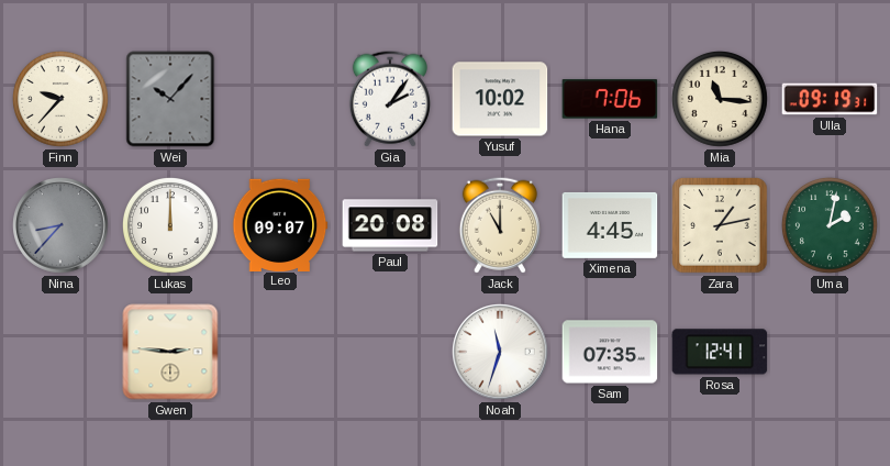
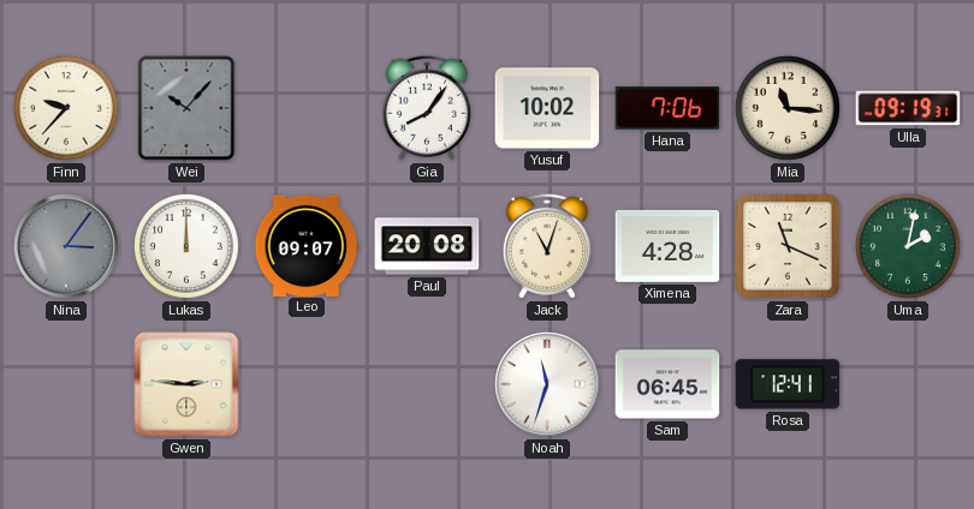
Gia: 2:06 -> 8:06 (427, 108)
Nina: 8:37 -> 3:06 (67, 247)
Jack: 11:00 -> 11:03 (547, 246)
Ximena: 4:45 -> 4:28 (667, 246)
Zara: 1:13 -> 11:19 (788, 246)
Sam: 07:35 -> 06:45 (667, 384)
